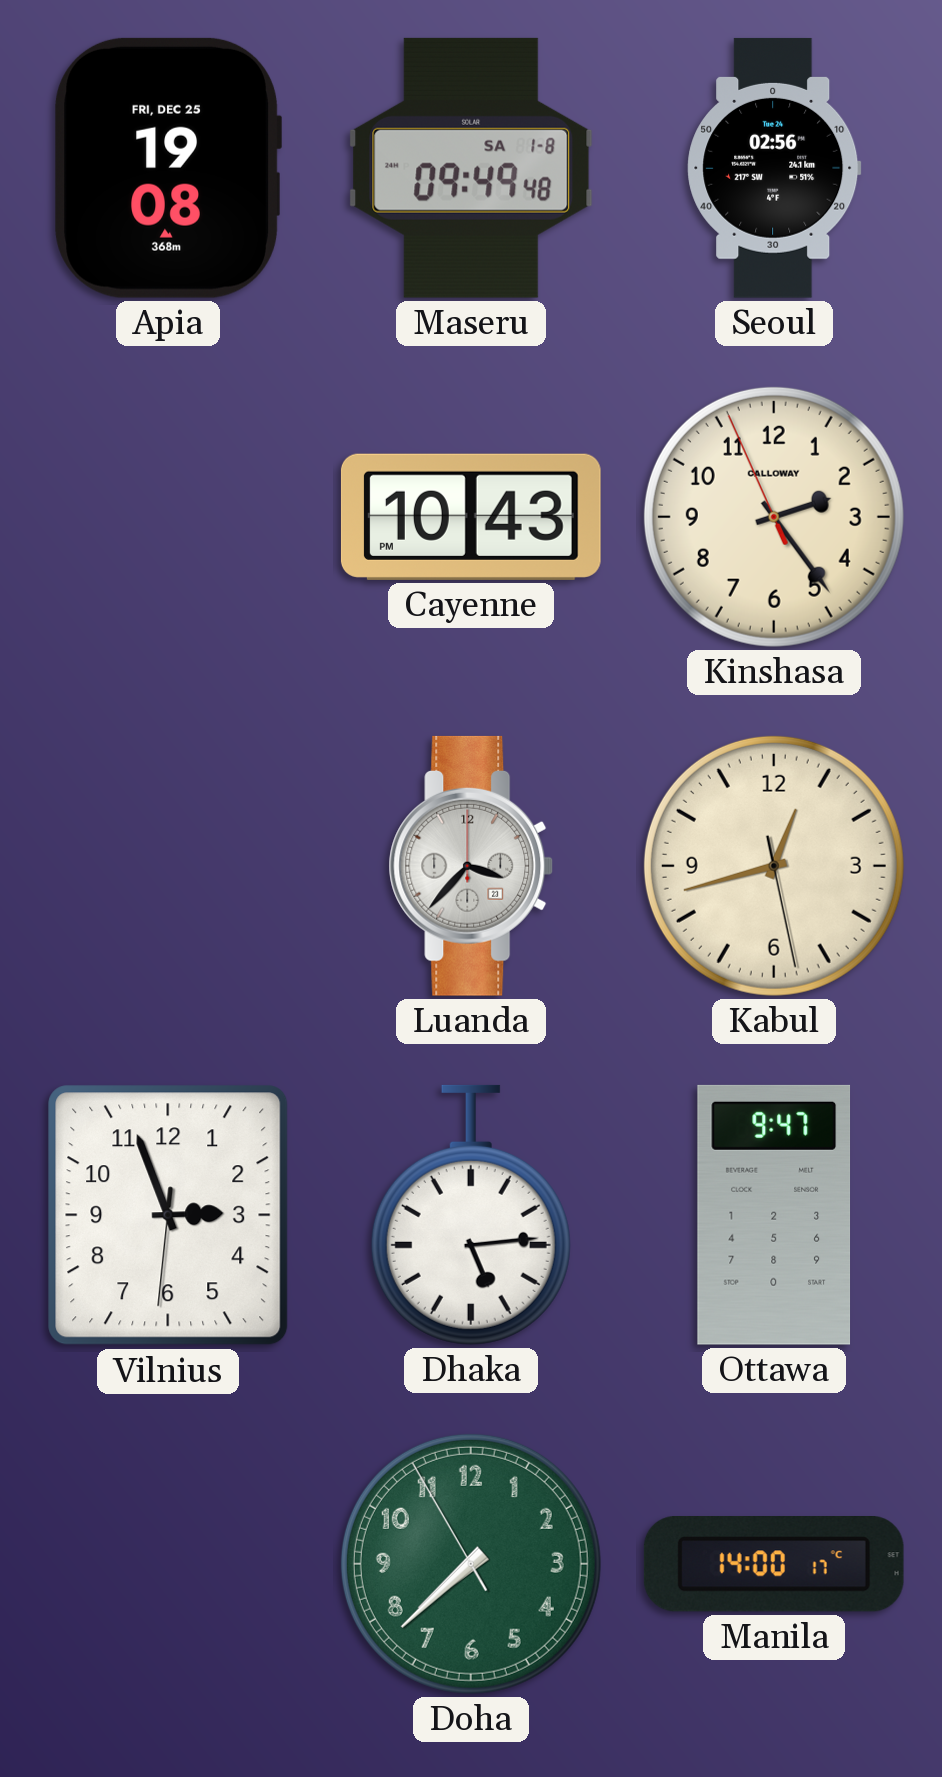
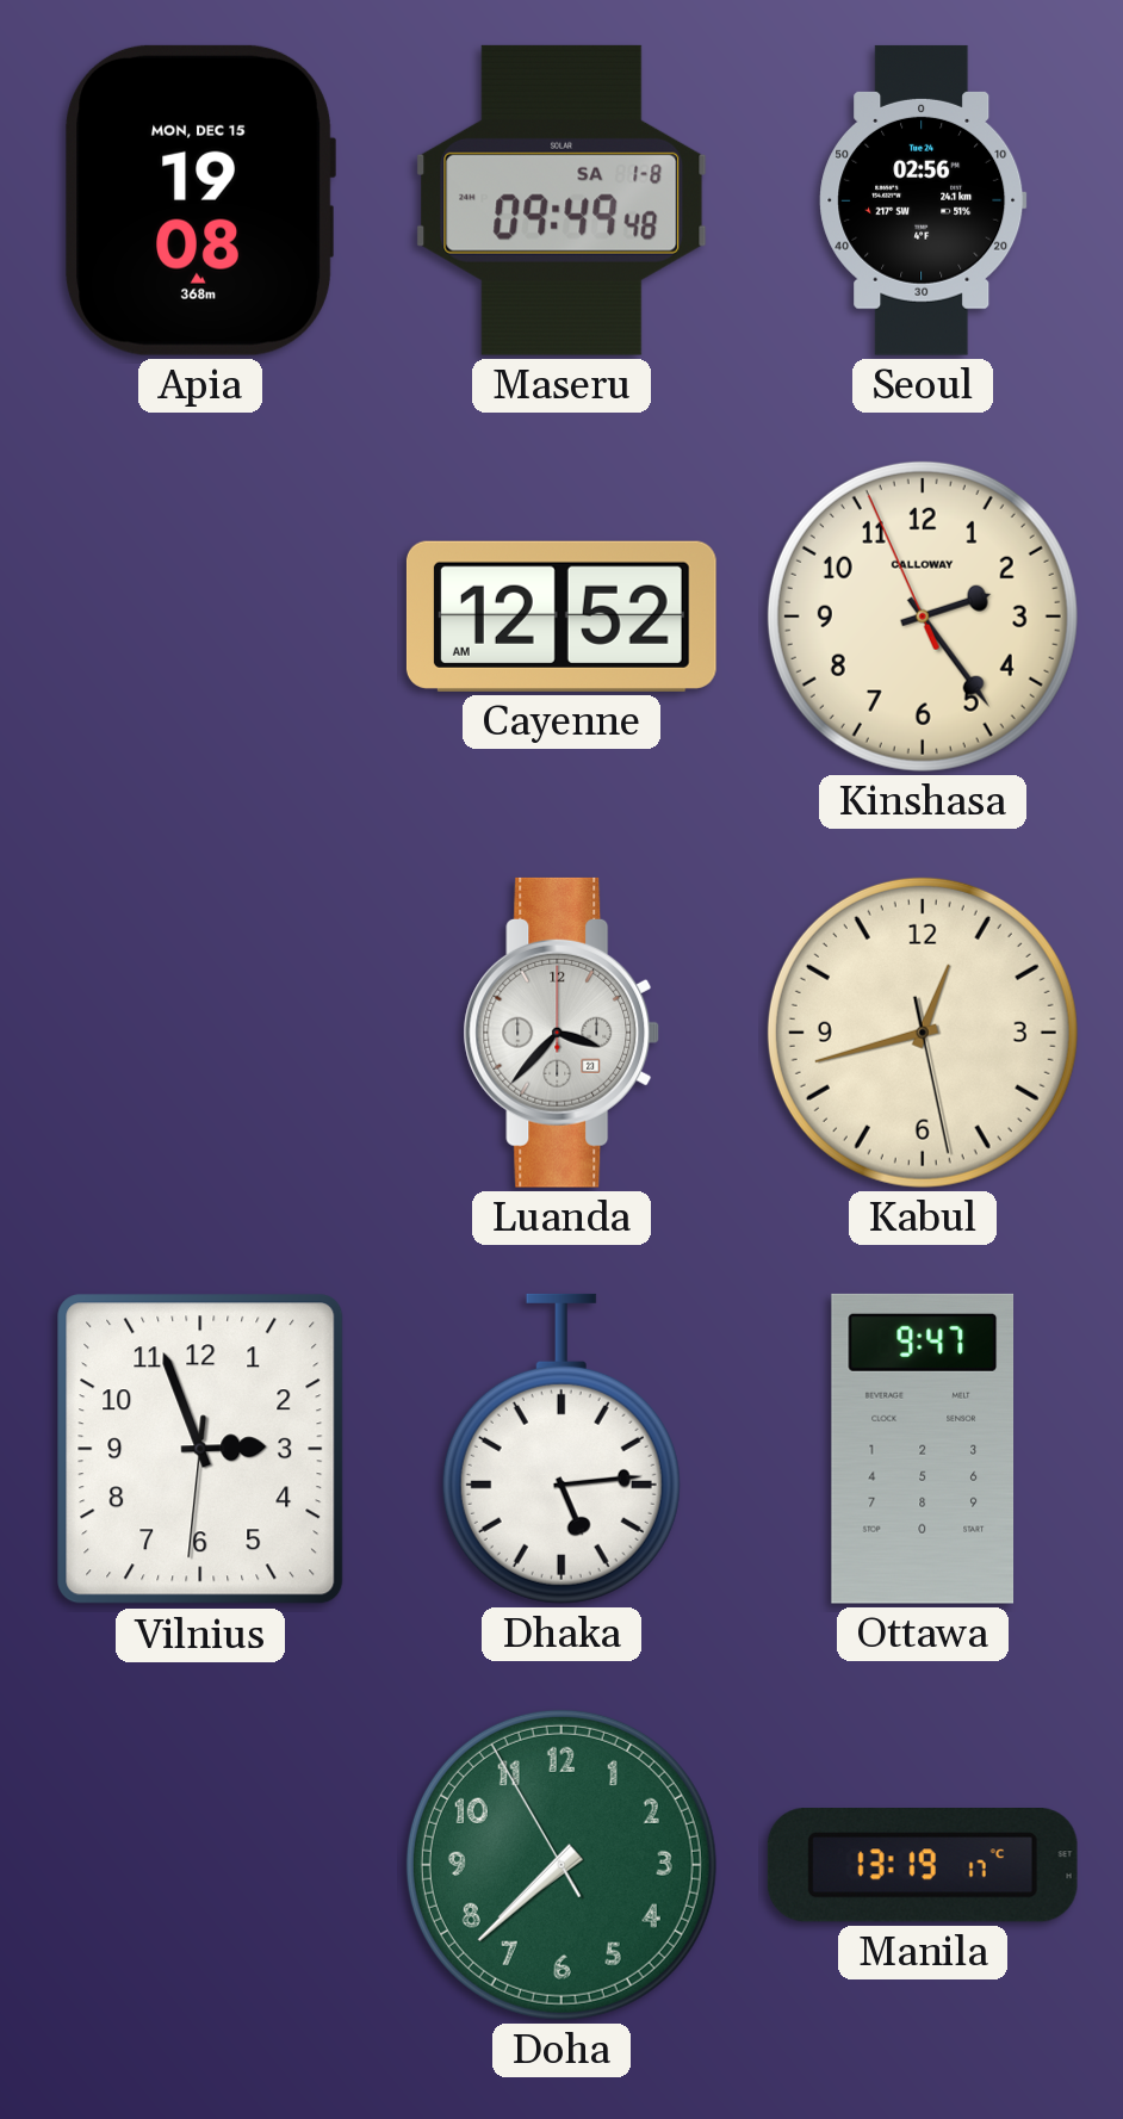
Apia date: FRI, DEC 25 -> MON, DEC 15 (200, 200)
Cayenne: 10:43 -> 12:52 (561, 617)
Manila: 14:00 -> 13:19 (923, 1866)
